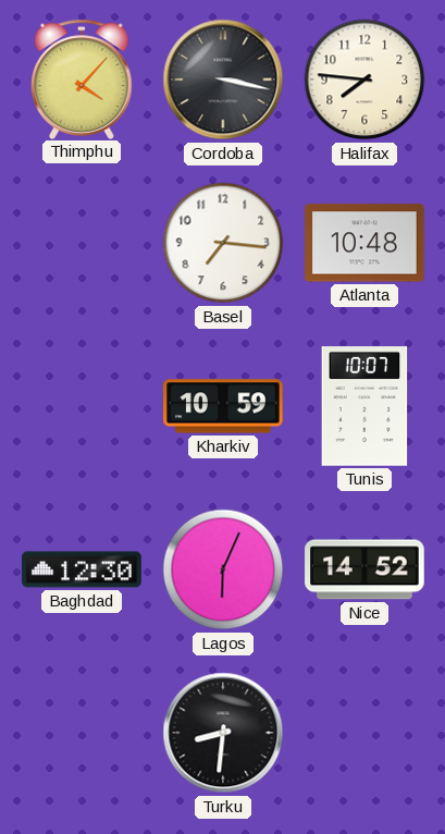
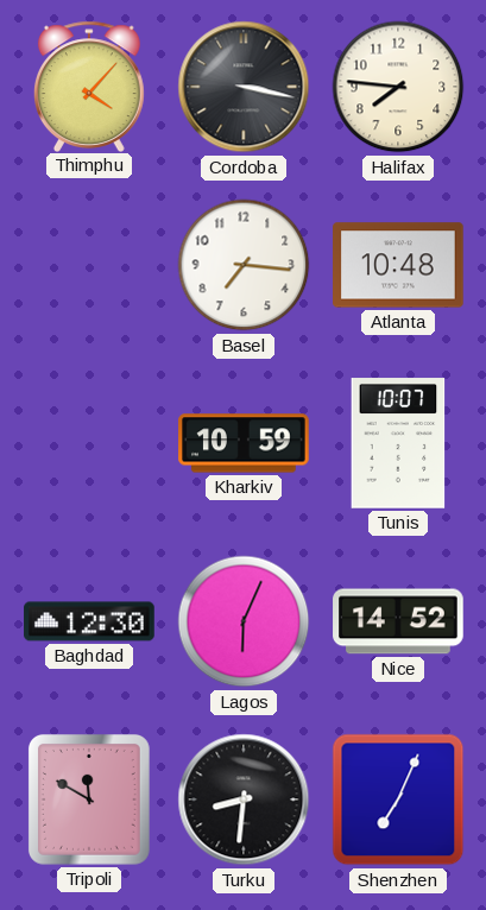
Tripoli: none -> 11:50 (89, 800)
Shenzhen: none -> 7:04 (398, 800)
